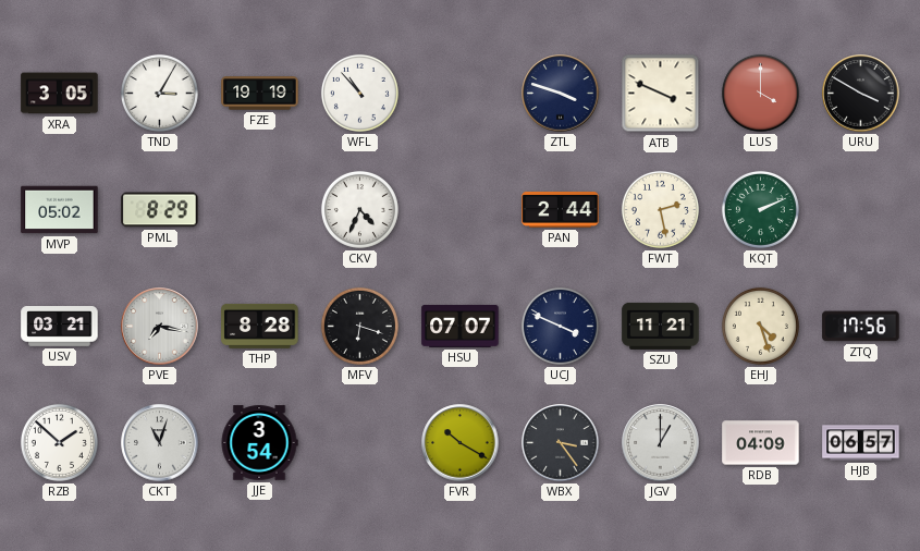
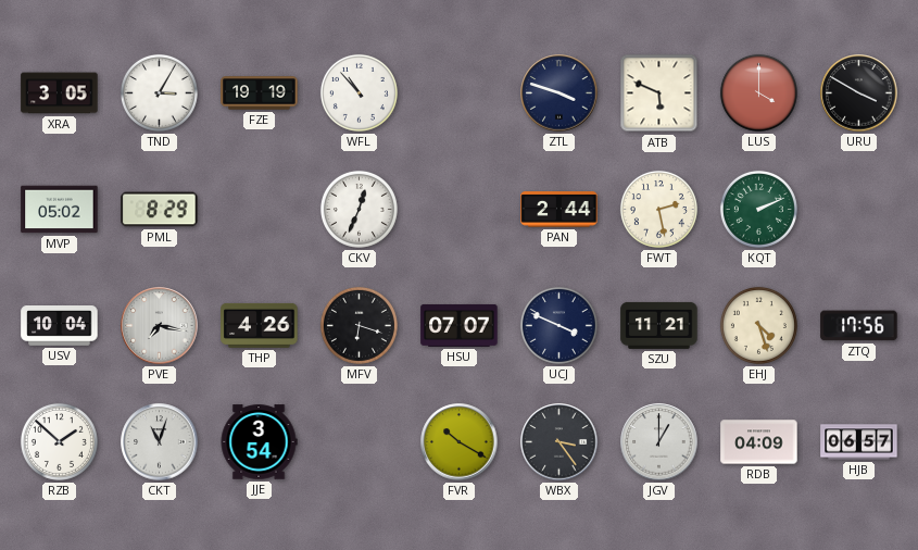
ATB: 3:49 -> 5:49 (659, 93)
CKV: 4:34 -> 12:34 (359, 209)
USV: 03:21 -> 10:04 (60, 326)
THP: 8:28 -> 4:26 (260, 325)
